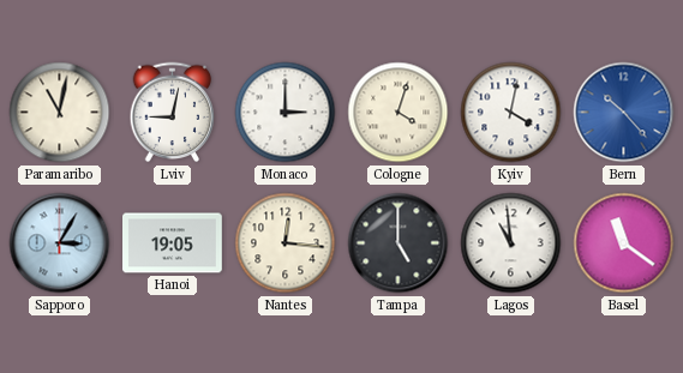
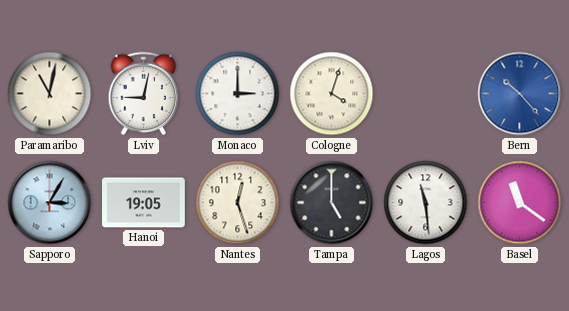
Kyiv: 4:02 -> none (511, 113)
Nantes: 12:16 -> 12:27 (238, 203)
Lagos: 10:59 -> 11:29 (426, 203)
